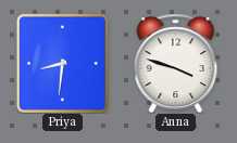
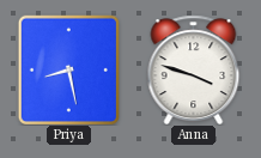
Priya: 8:31 -> 8:28 (68, 69)
